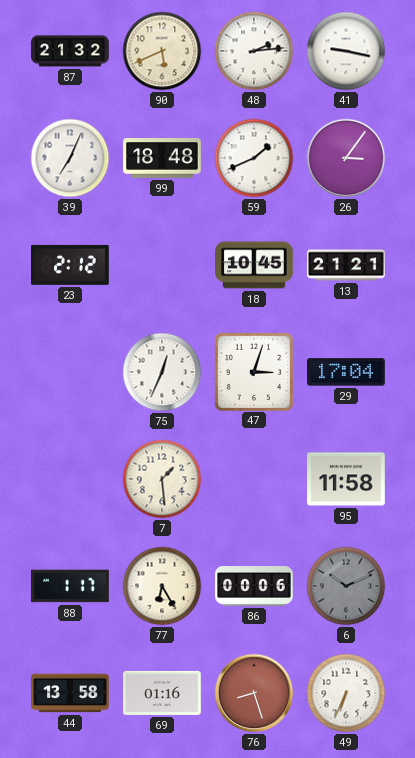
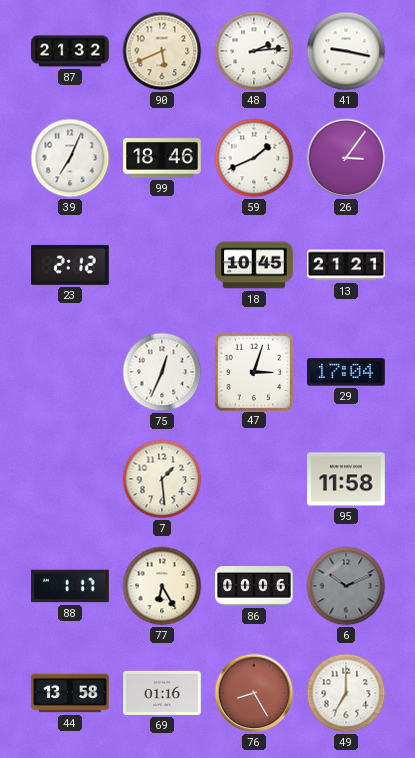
99: 18:48 -> 18:46 (162, 159)
76: 8:27 -> 8:25 (254, 693)
49: 6:34 -> 7:00 (346, 693)
